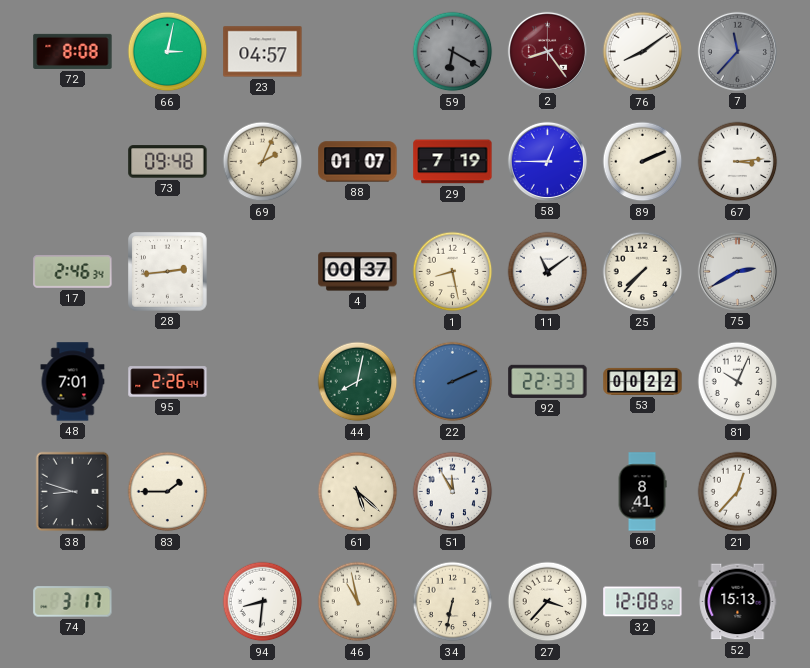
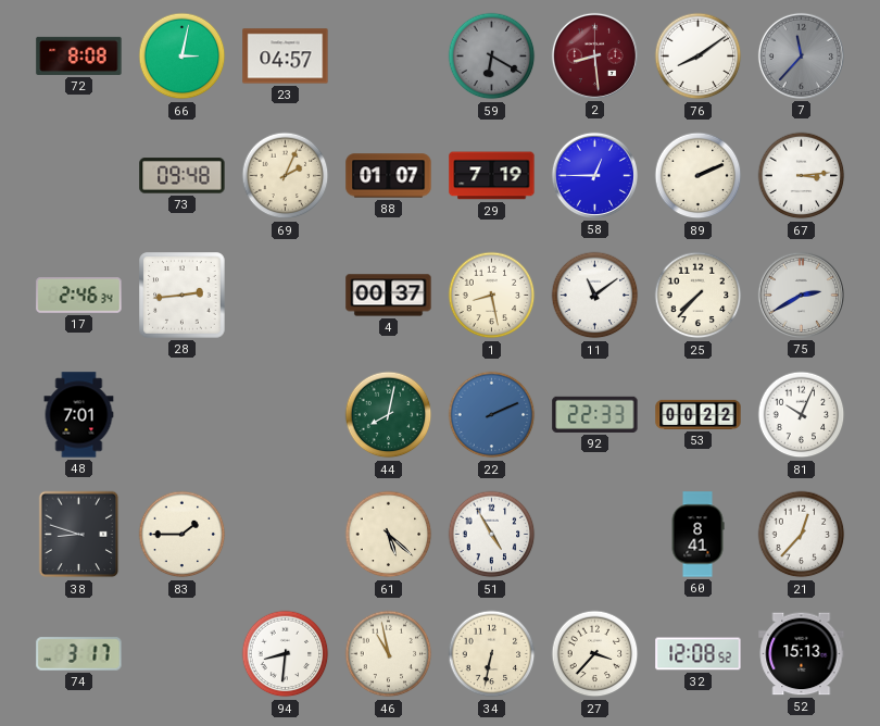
2: 8:24 -> 8:29 (594, 55)
95: 2:26 -> none (168, 382)
51: 11:55 -> 4:55 (492, 535)
